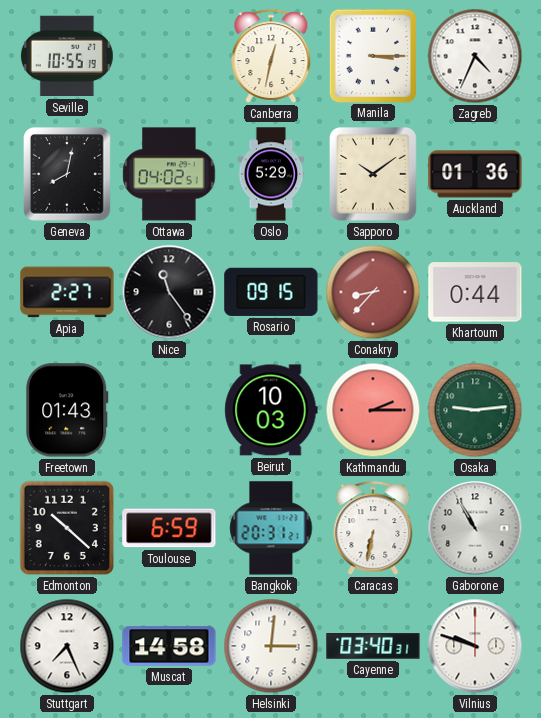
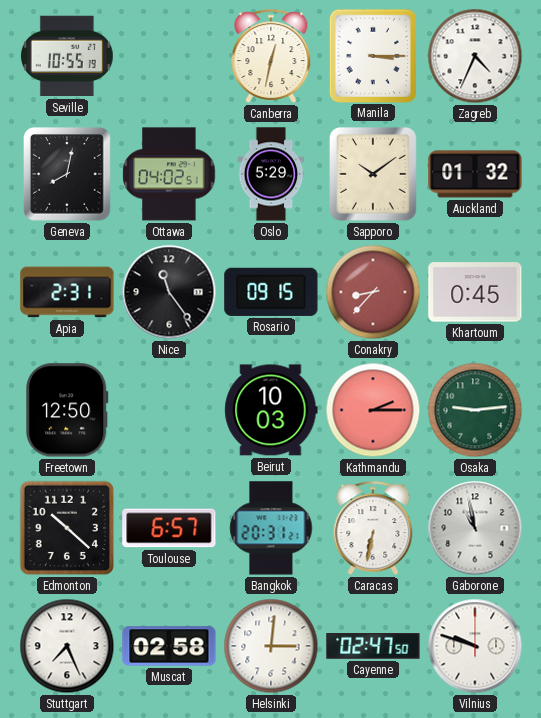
Auckland: 01:36 -> 01:32 (475, 174)
Apia: 2:27 -> 2:31 (67, 292)
Khartoum: 0:44 -> 0:45 (475, 292)
Freetown: 01:43 -> 12:50 (67, 410)
Toulouse: 6:59 -> 6:57 (169, 528)
Gaborone: 10:55 -> 10:58 (475, 528)
Muscat: 14:58 -> 02:58 (169, 646)
Cayenne: 03:40 -> 02:47 (373, 646)
